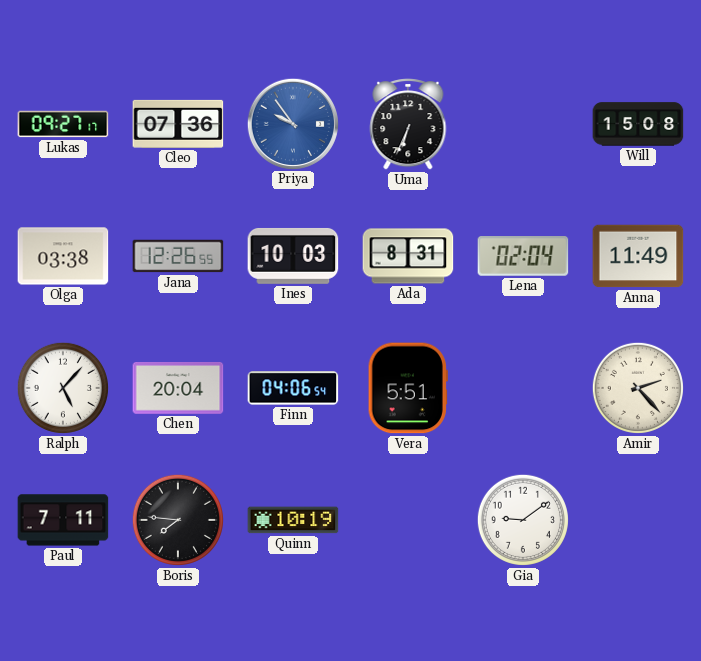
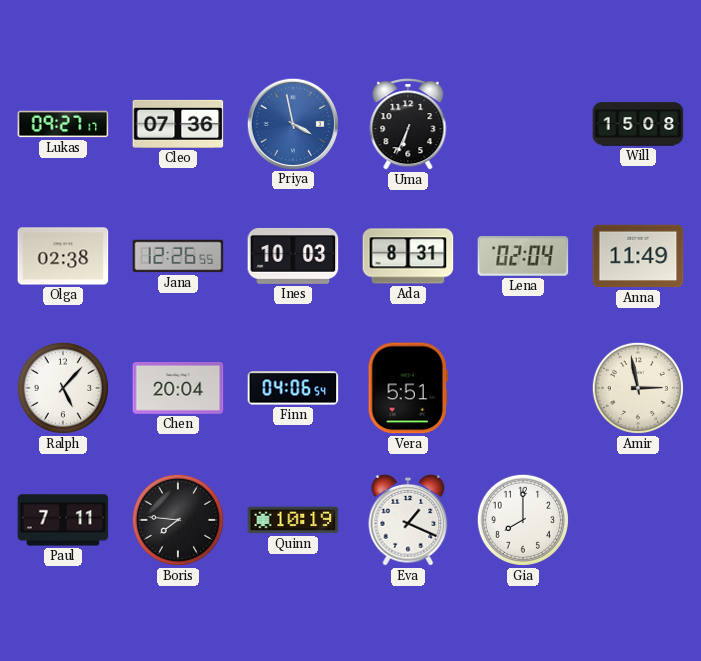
Priya: 9:54 -> 3:58 (292, 123)
Olga: 03:38 -> 02:38 (63, 256)
Amir: 2:23 -> 2:58 (638, 388)
Eva: none -> 1:19 (408, 520)
Gia: 9:09 -> 8:00 (523, 520)
